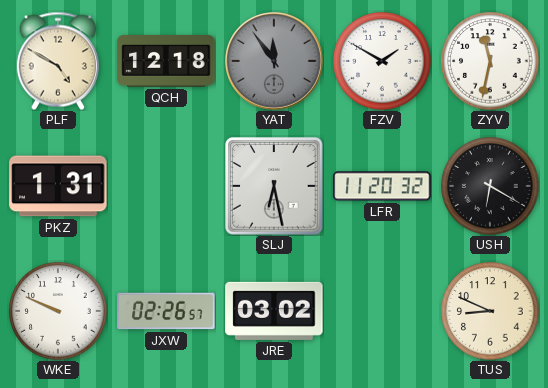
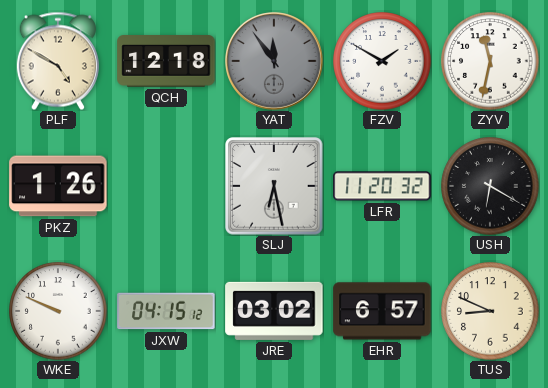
PKZ: 1:31 -> 1:26 (58, 186)
JXW: 02:26 -> 04:15 (166, 311)
EHR: none -> 6:57 (382, 311)
